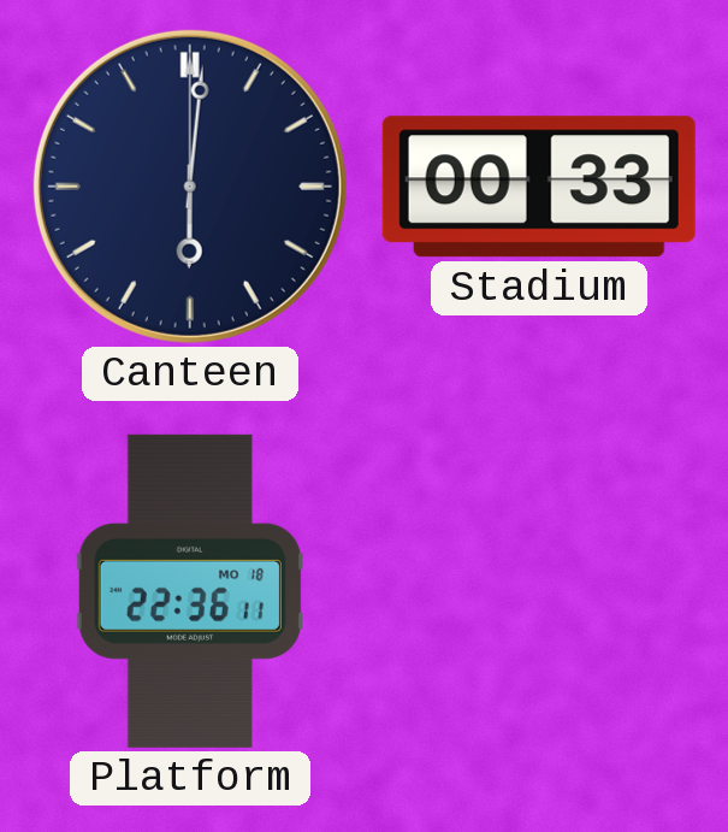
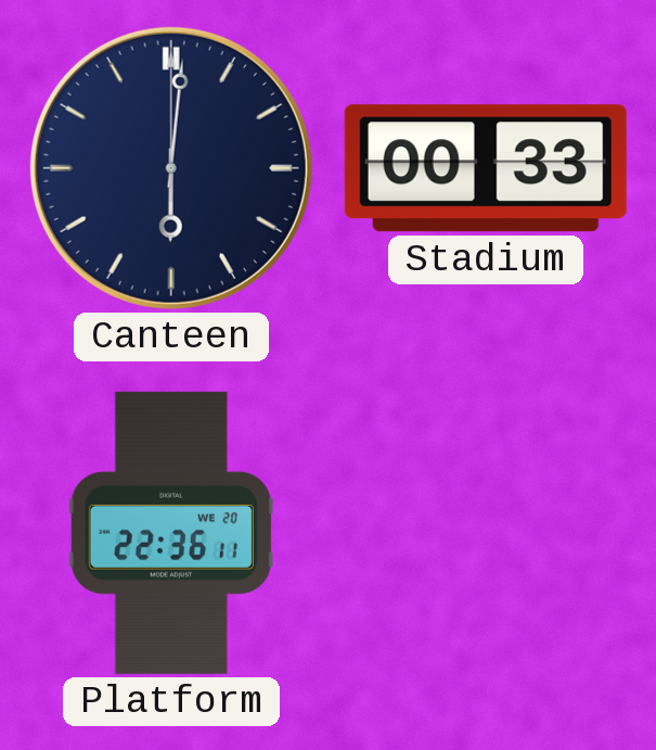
Platform date: MO 18 -> WE 20 (171, 533)
